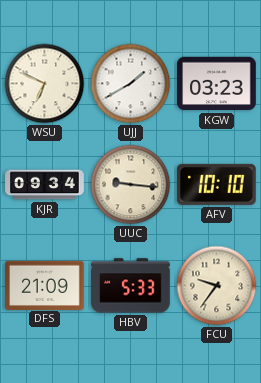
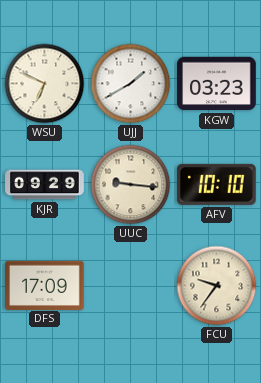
KJR: 09:34 -> 09:29 (45, 185)
DFS: 21:09 -> 17:09 (45, 285)
HBV: 5:33 -> none (131, 286)
